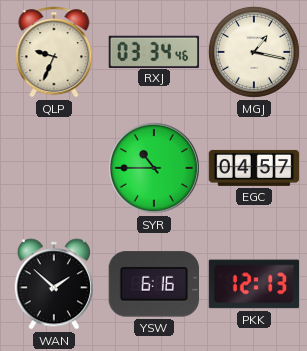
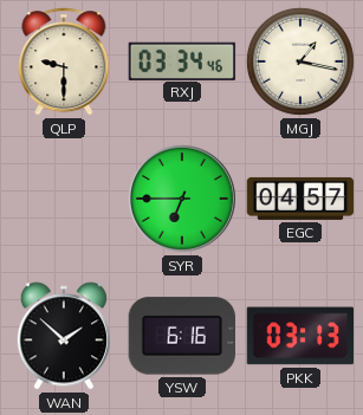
QLP: 9:34 -> 9:30 (64, 61)
SYR: 10:45 -> 6:45 (182, 199)
PKK: 12:13 -> 03:13 (300, 336)
